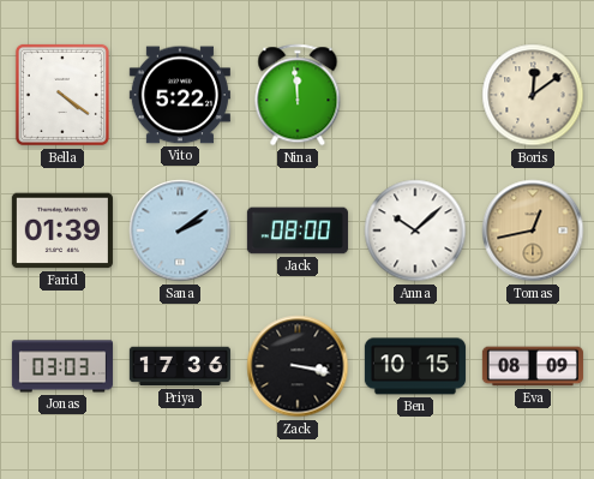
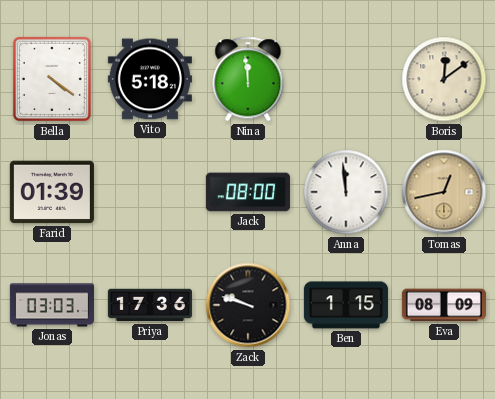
Vito: 5:22 -> 5:18 (150, 79)
Sana: 2:09 -> none (180, 230)
Anna: 10:08 -> 11:59 (346, 192)
Zack: 3:17 -> 9:48 (248, 305)
Ben: 10:15 -> 1:15 (346, 305)
